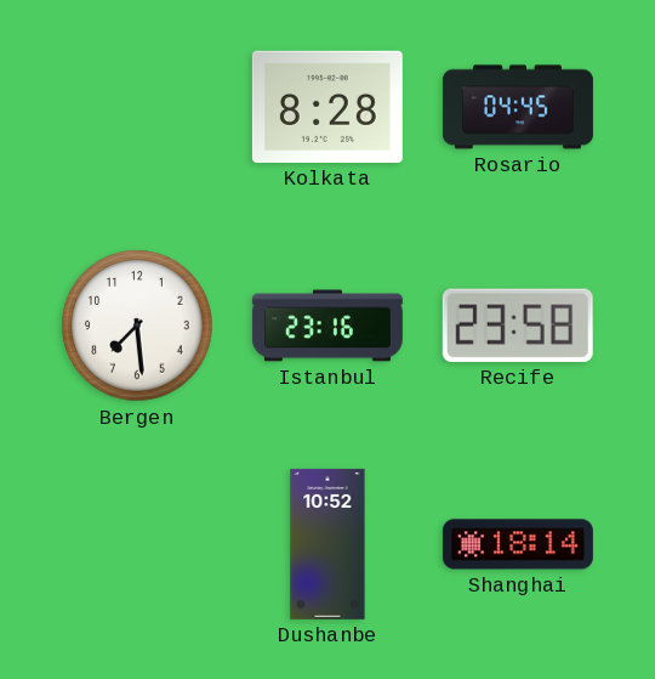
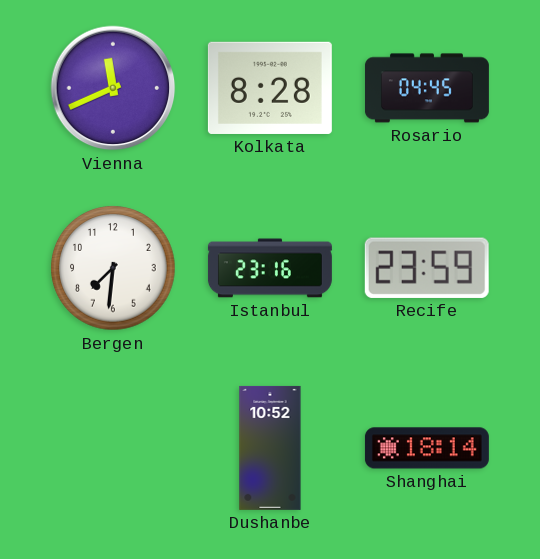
Vienna: none -> 11:41 (113, 88)
Bergen: 7:29 -> 7:31 (113, 268)
Recife: 23:58 -> 23:59 (427, 268)
